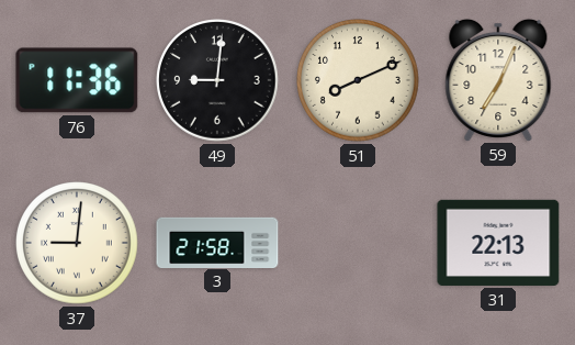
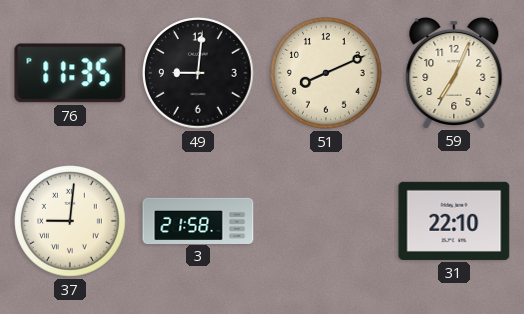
76: 11:36 -> 11:35 (70, 73)
31: 22:13 -> 22:10 (454, 221)
